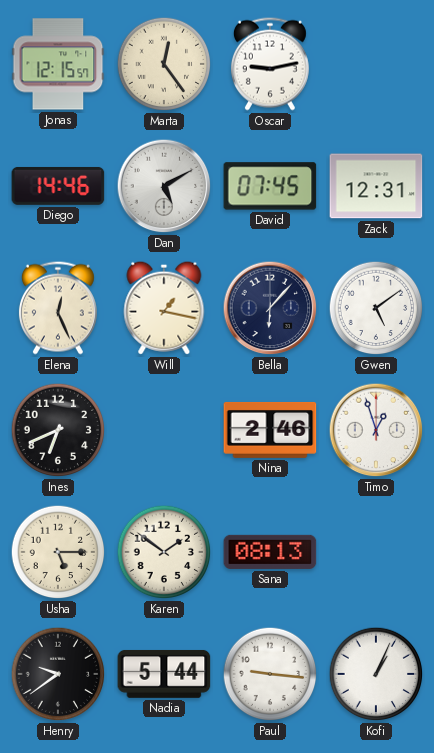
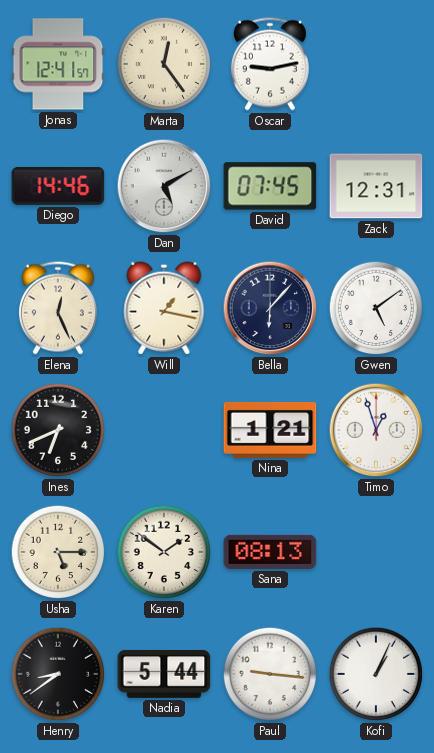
Jonas: 12:15 -> 12:41 (58, 64)
Nina: 2:46 -> 1:21 (270, 430)
Henry: 9:39 -> 8:39 (58, 674)
